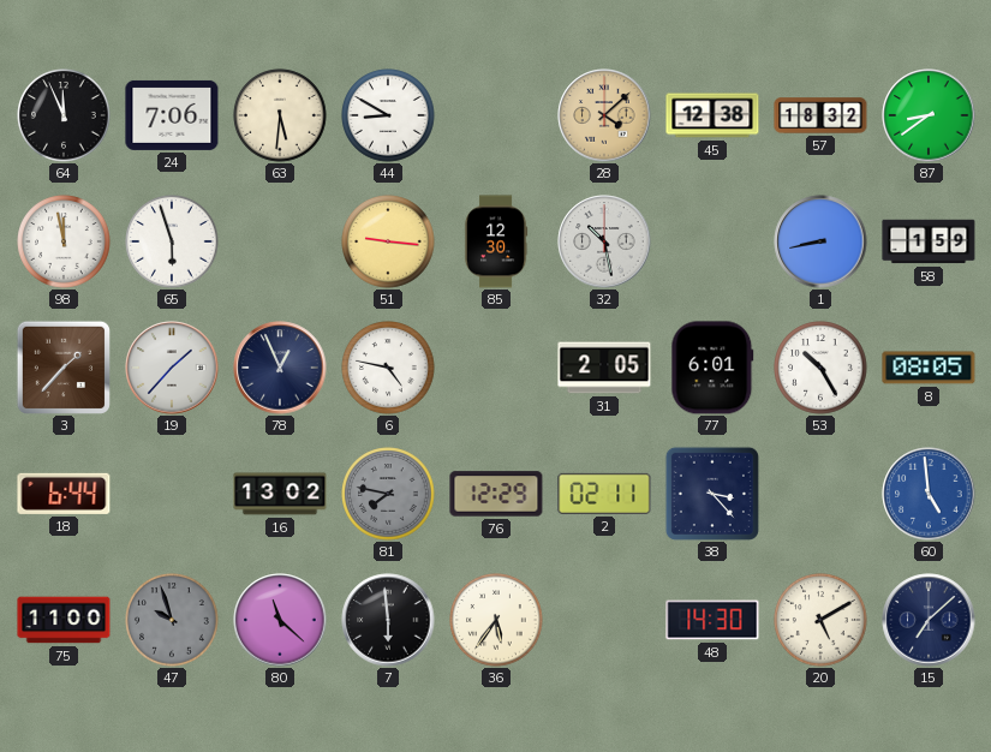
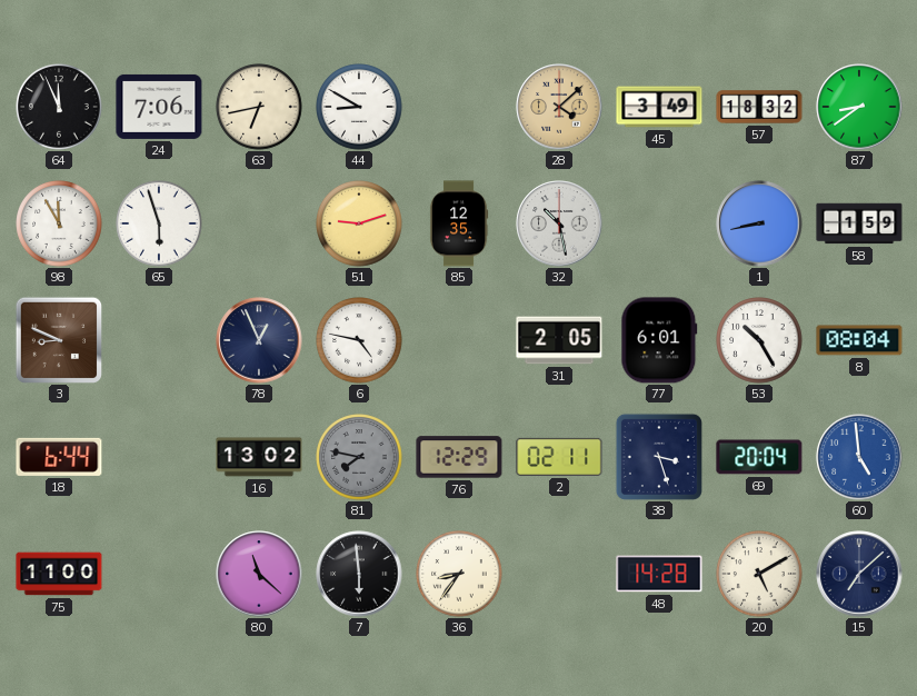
63: 5:31 -> 6:43 (259, 107)
45: 12:38 -> 3:49 (659, 107)
98: 11:58 -> 11:55 (59, 223)
51: 9:16 -> 9:12 (359, 223)
85: 12:30 -> 12:35 (459, 223)
3: 1:37 -> 8:49 (58, 339)
19: 1:37 -> none (172, 368)
8: 08:05 -> 08:04 (859, 340)
38: 3:23 -> 3:27 (659, 457)
69: none -> 20:04 (759, 457)
47: 9:57 -> none (172, 620)
36: 5:36 -> 8:36 (459, 574)
48: 14:30 -> 14:28 (659, 574)
